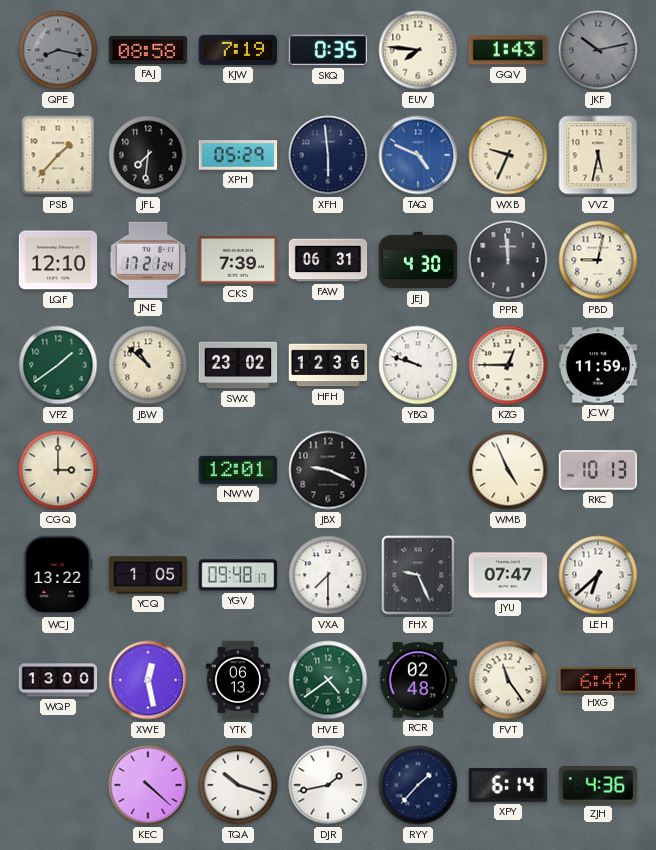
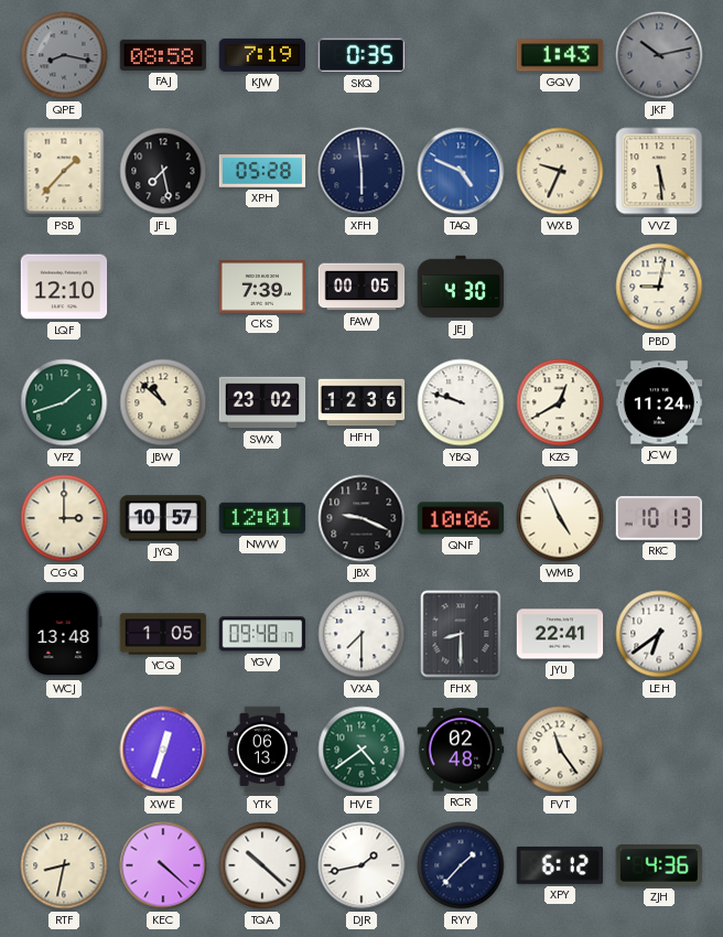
EUV: 7:46 -> none (418, 50)
JFL: 7:31 -> 7:28 (163, 171)
XPH: 05:29 -> 05:28 (262, 171)
VVZ: 5:32 -> 5:29 (659, 171)
JNE: 17:21 -> none (148, 260)
FAW: 06:31 -> 00:05 (361, 287)
PPR: 11:59 -> none (508, 260)
VPZ: 1:39 -> 1:42 (64, 402)
KZG: 12:45 -> 12:40 (560, 402)
JCW: 11:59 -> 11:24 (659, 402)
JYQ: none -> 10:57 (163, 518)
QNF: none -> 10:06 (461, 518)
WCJ: 13:22 -> 13:48 (64, 634)
FHX: 9:26 -> 8:30 (461, 634)
JYU: 07:47 -> 22:41 (560, 634)
LEH: 6:38 -> 6:39 (659, 634)
WQP: 13:00 -> none (58, 680)
XWE: 12:28 -> 12:33 (163, 750)
HXG: 6:47 -> none (598, 681)
RTF: none -> 8:32 (64, 865)
TQA: 10:18 -> 10:22 (262, 865)
XPY: 6:14 -> 6:12 (560, 865)
